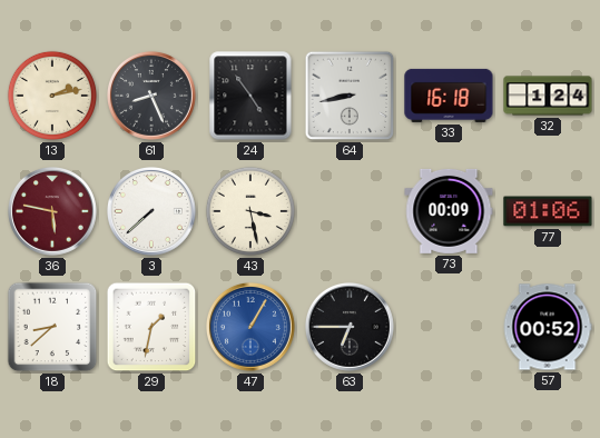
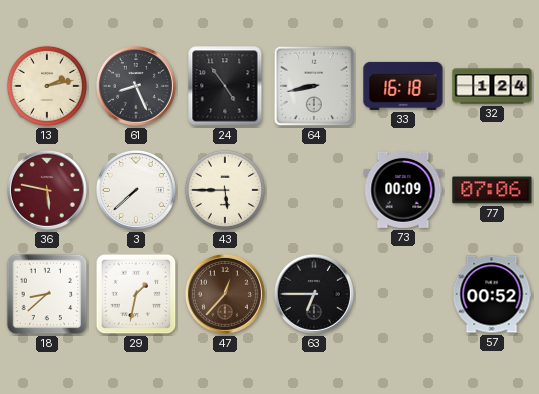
43: 3:28 -> 5:45 (225, 190)
77: 01:06 -> 07:06 (492, 190)
47: 1:05 -> 12:37 (225, 294)
47 dial: blue -> brown (225, 294)
